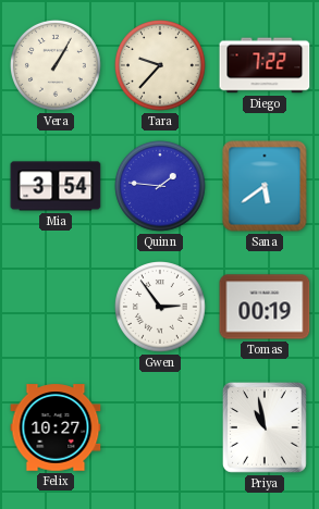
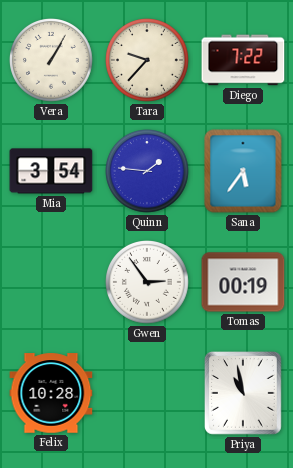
Sana: 5:39 -> 5:36 (243, 171)
Felix: 10:27 -> 10:28 (51, 393)
